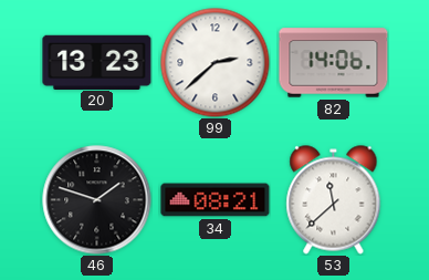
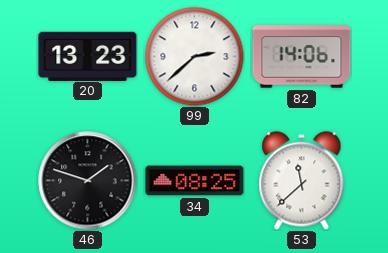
34: 08:21 -> 08:25 (195, 181)
